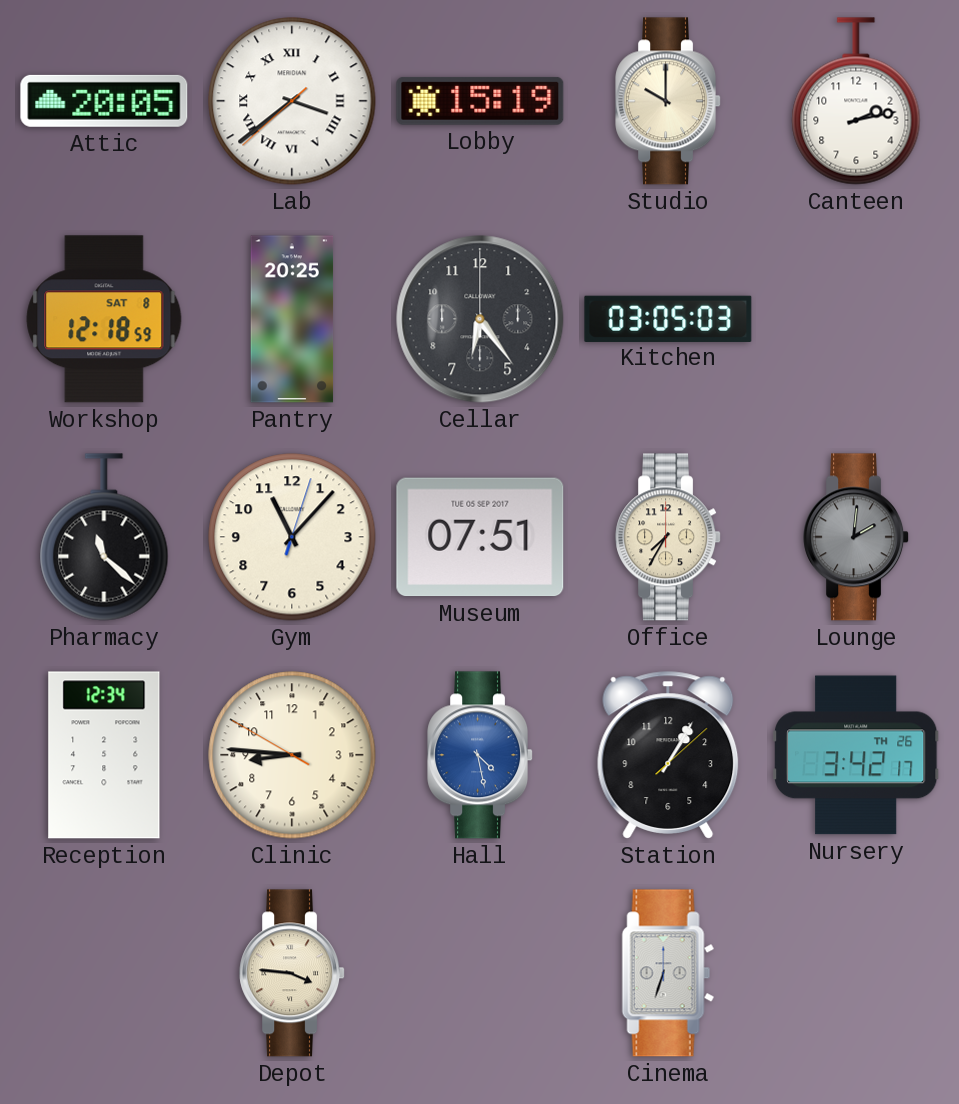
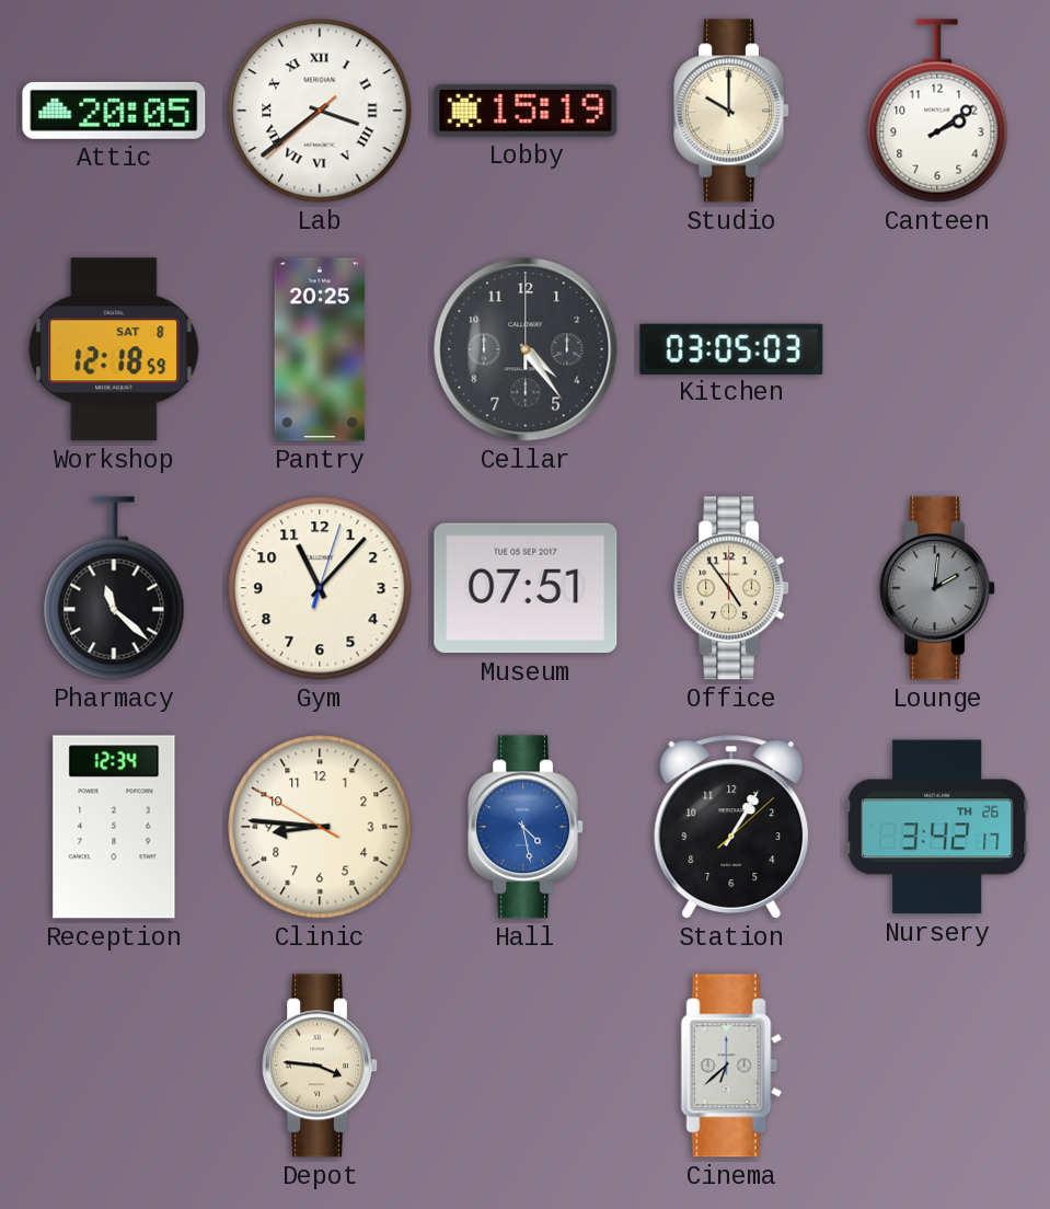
Canteen: 2:13 -> 2:09 (937, 111)
Cellar: 6:24 -> 4:24 (526, 349)
Office: 7:35 -> 4:54 (732, 588)
Cinema: 6:33 -> 6:38 (731, 1066)
